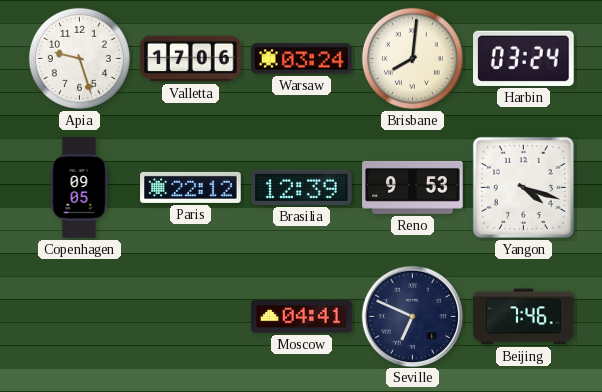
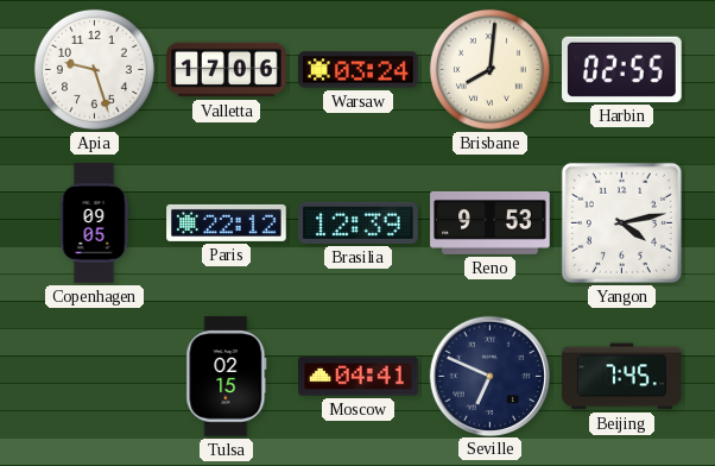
Harbin: 03:24 -> 02:55 (622, 69)
Yangon: 4:18 -> 4:13 (621, 222)
Tulsa: none -> 02:15 (227, 377)
Beijing: 7:46 -> 7:45 (622, 377)
